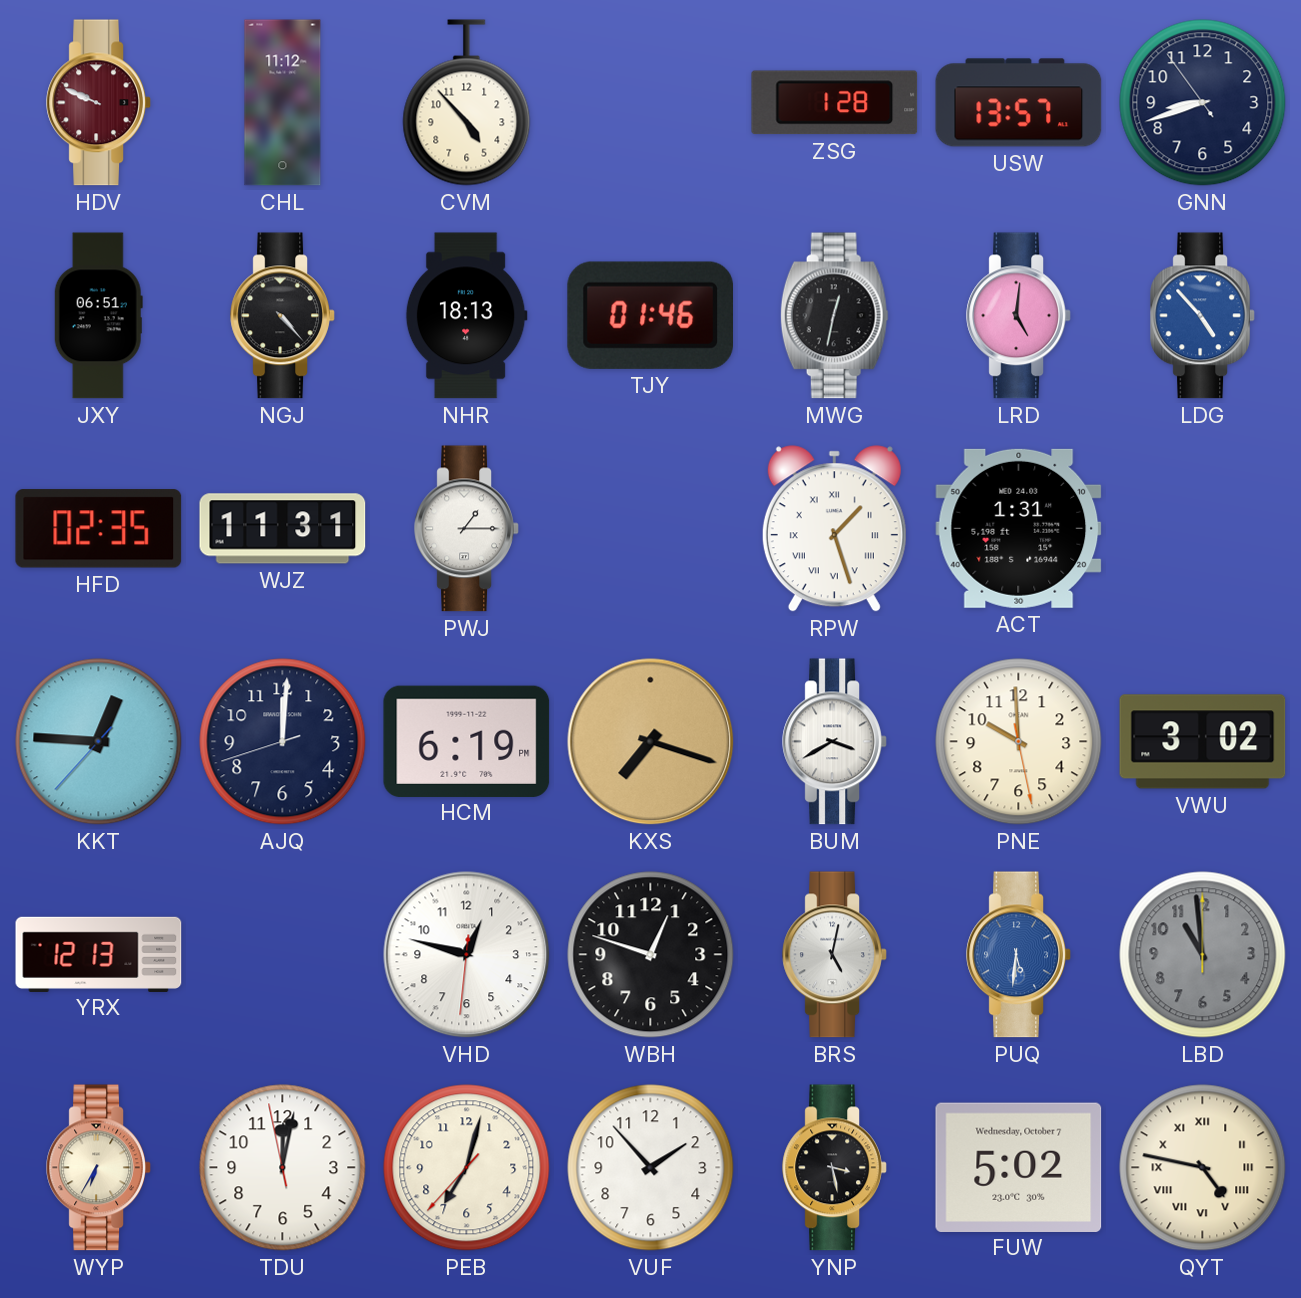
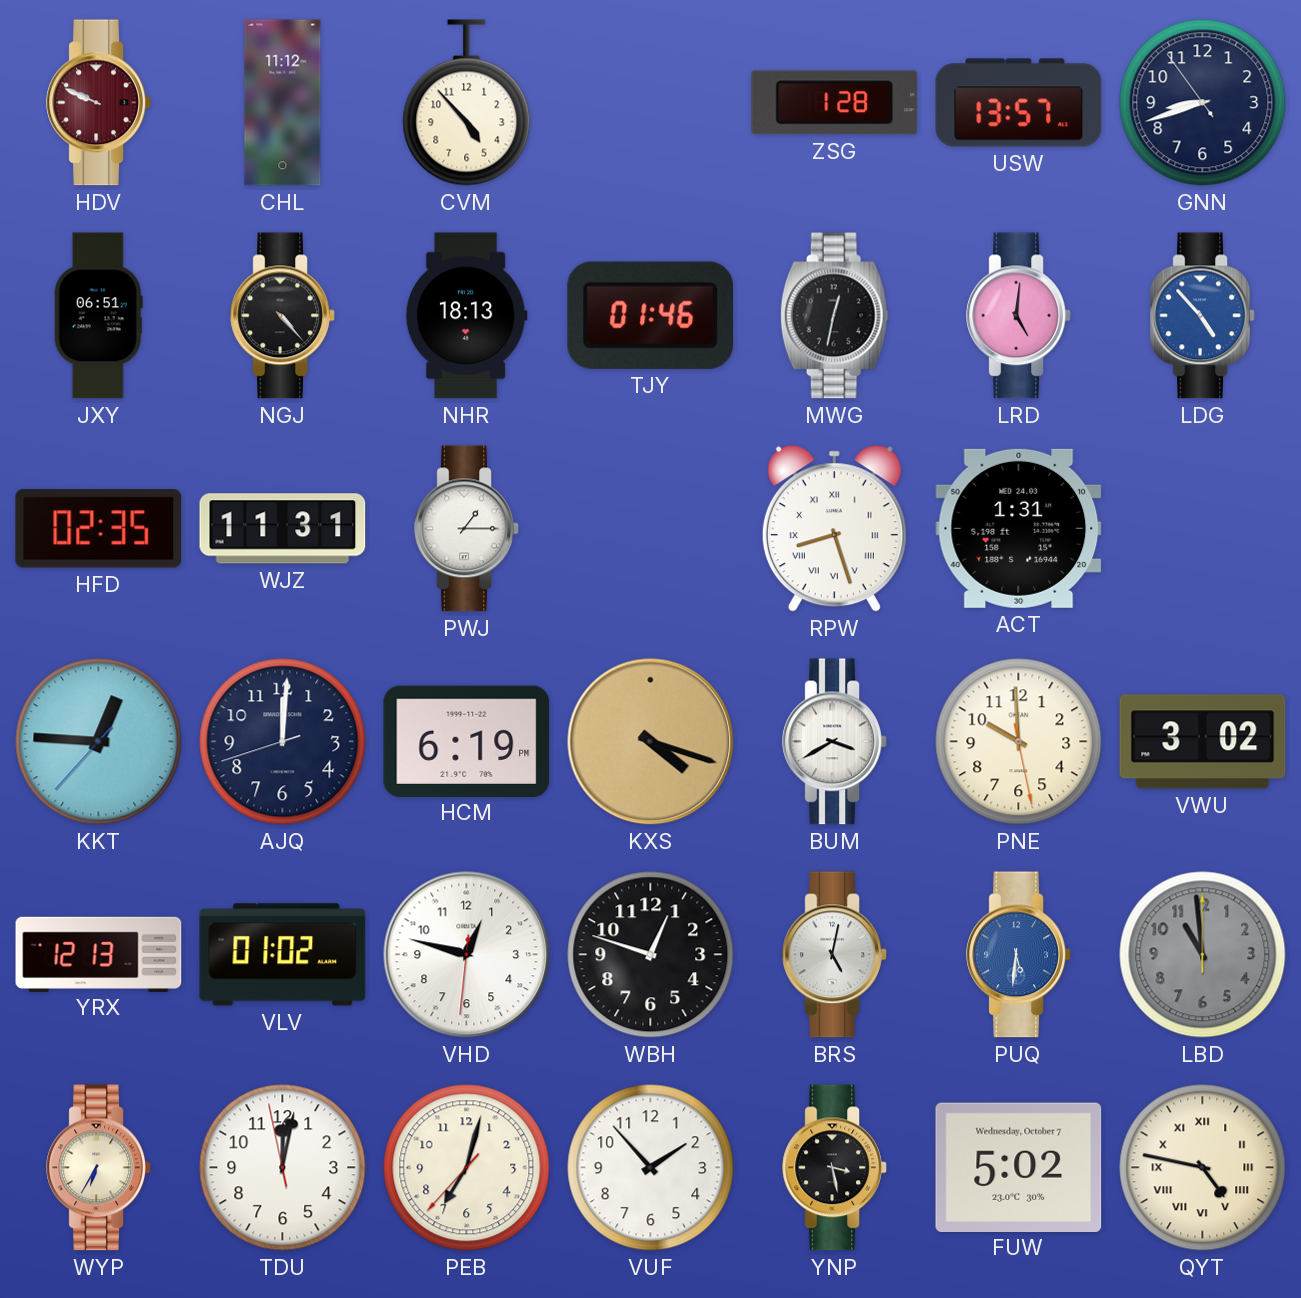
RPW: 1:27 -> 8:27 (834, 529)
KXS: 7:18 -> 4:18 (651, 742)
VLV: none -> 01:02 (283, 955)
